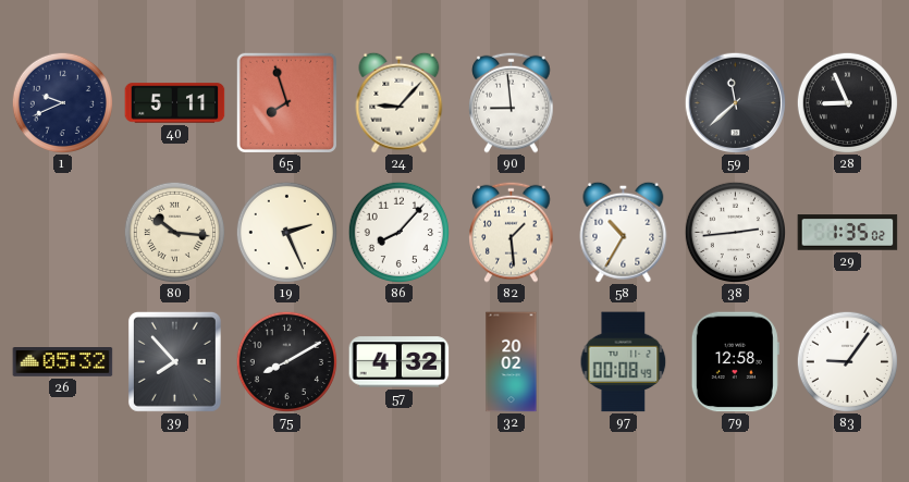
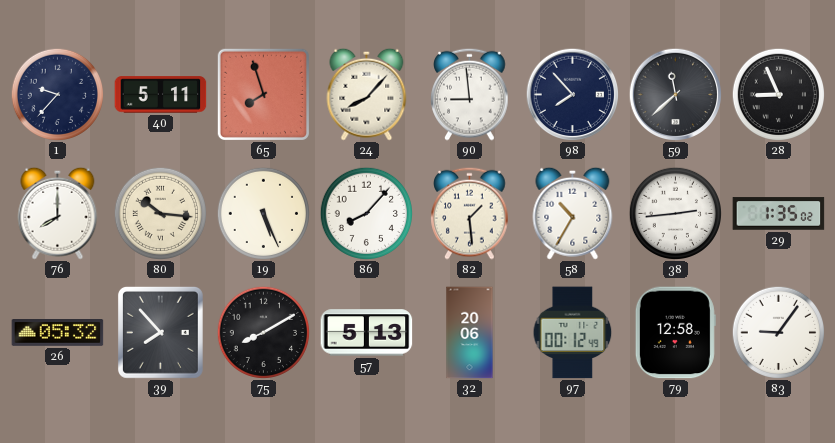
1: 9:41 -> 9:37 (57, 94)
24: 9:07 -> 8:07 (367, 94)
98: none -> 7:53 (572, 94)
76: none -> 8:00 (58, 213)
19: 2:26 -> 5:26 (263, 213)
57: 4:32 -> 5:13 (367, 333)
32: 20:02 -> 20:06 (470, 333)
97: 00:08 -> 00:12 (573, 333)
